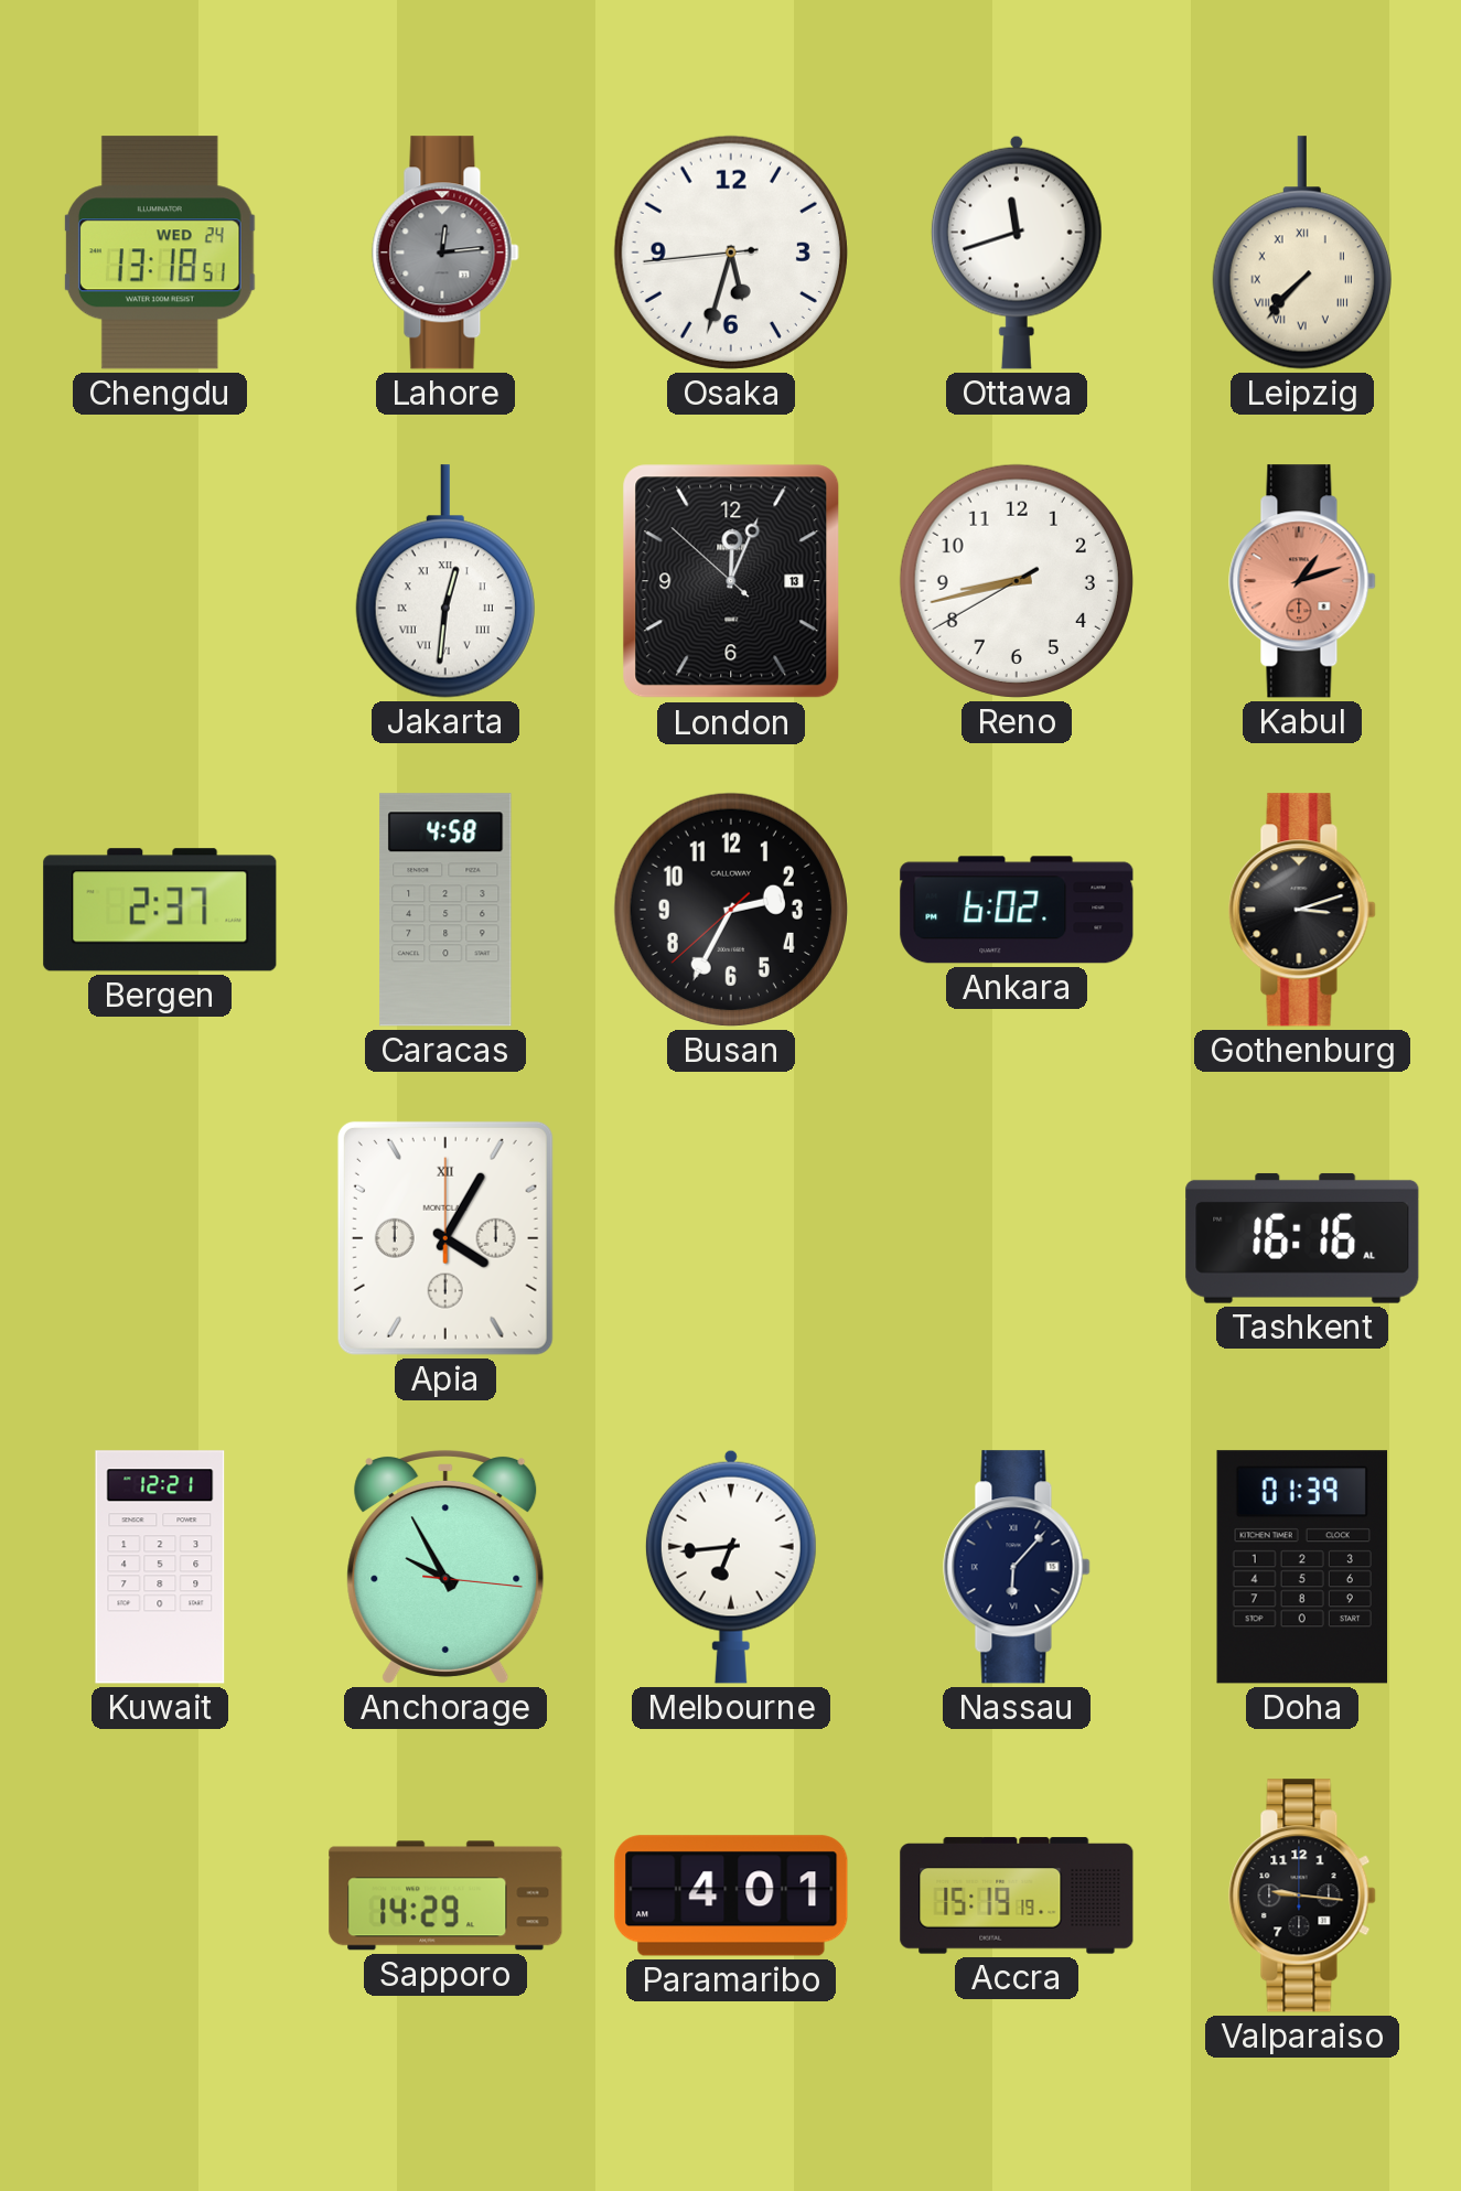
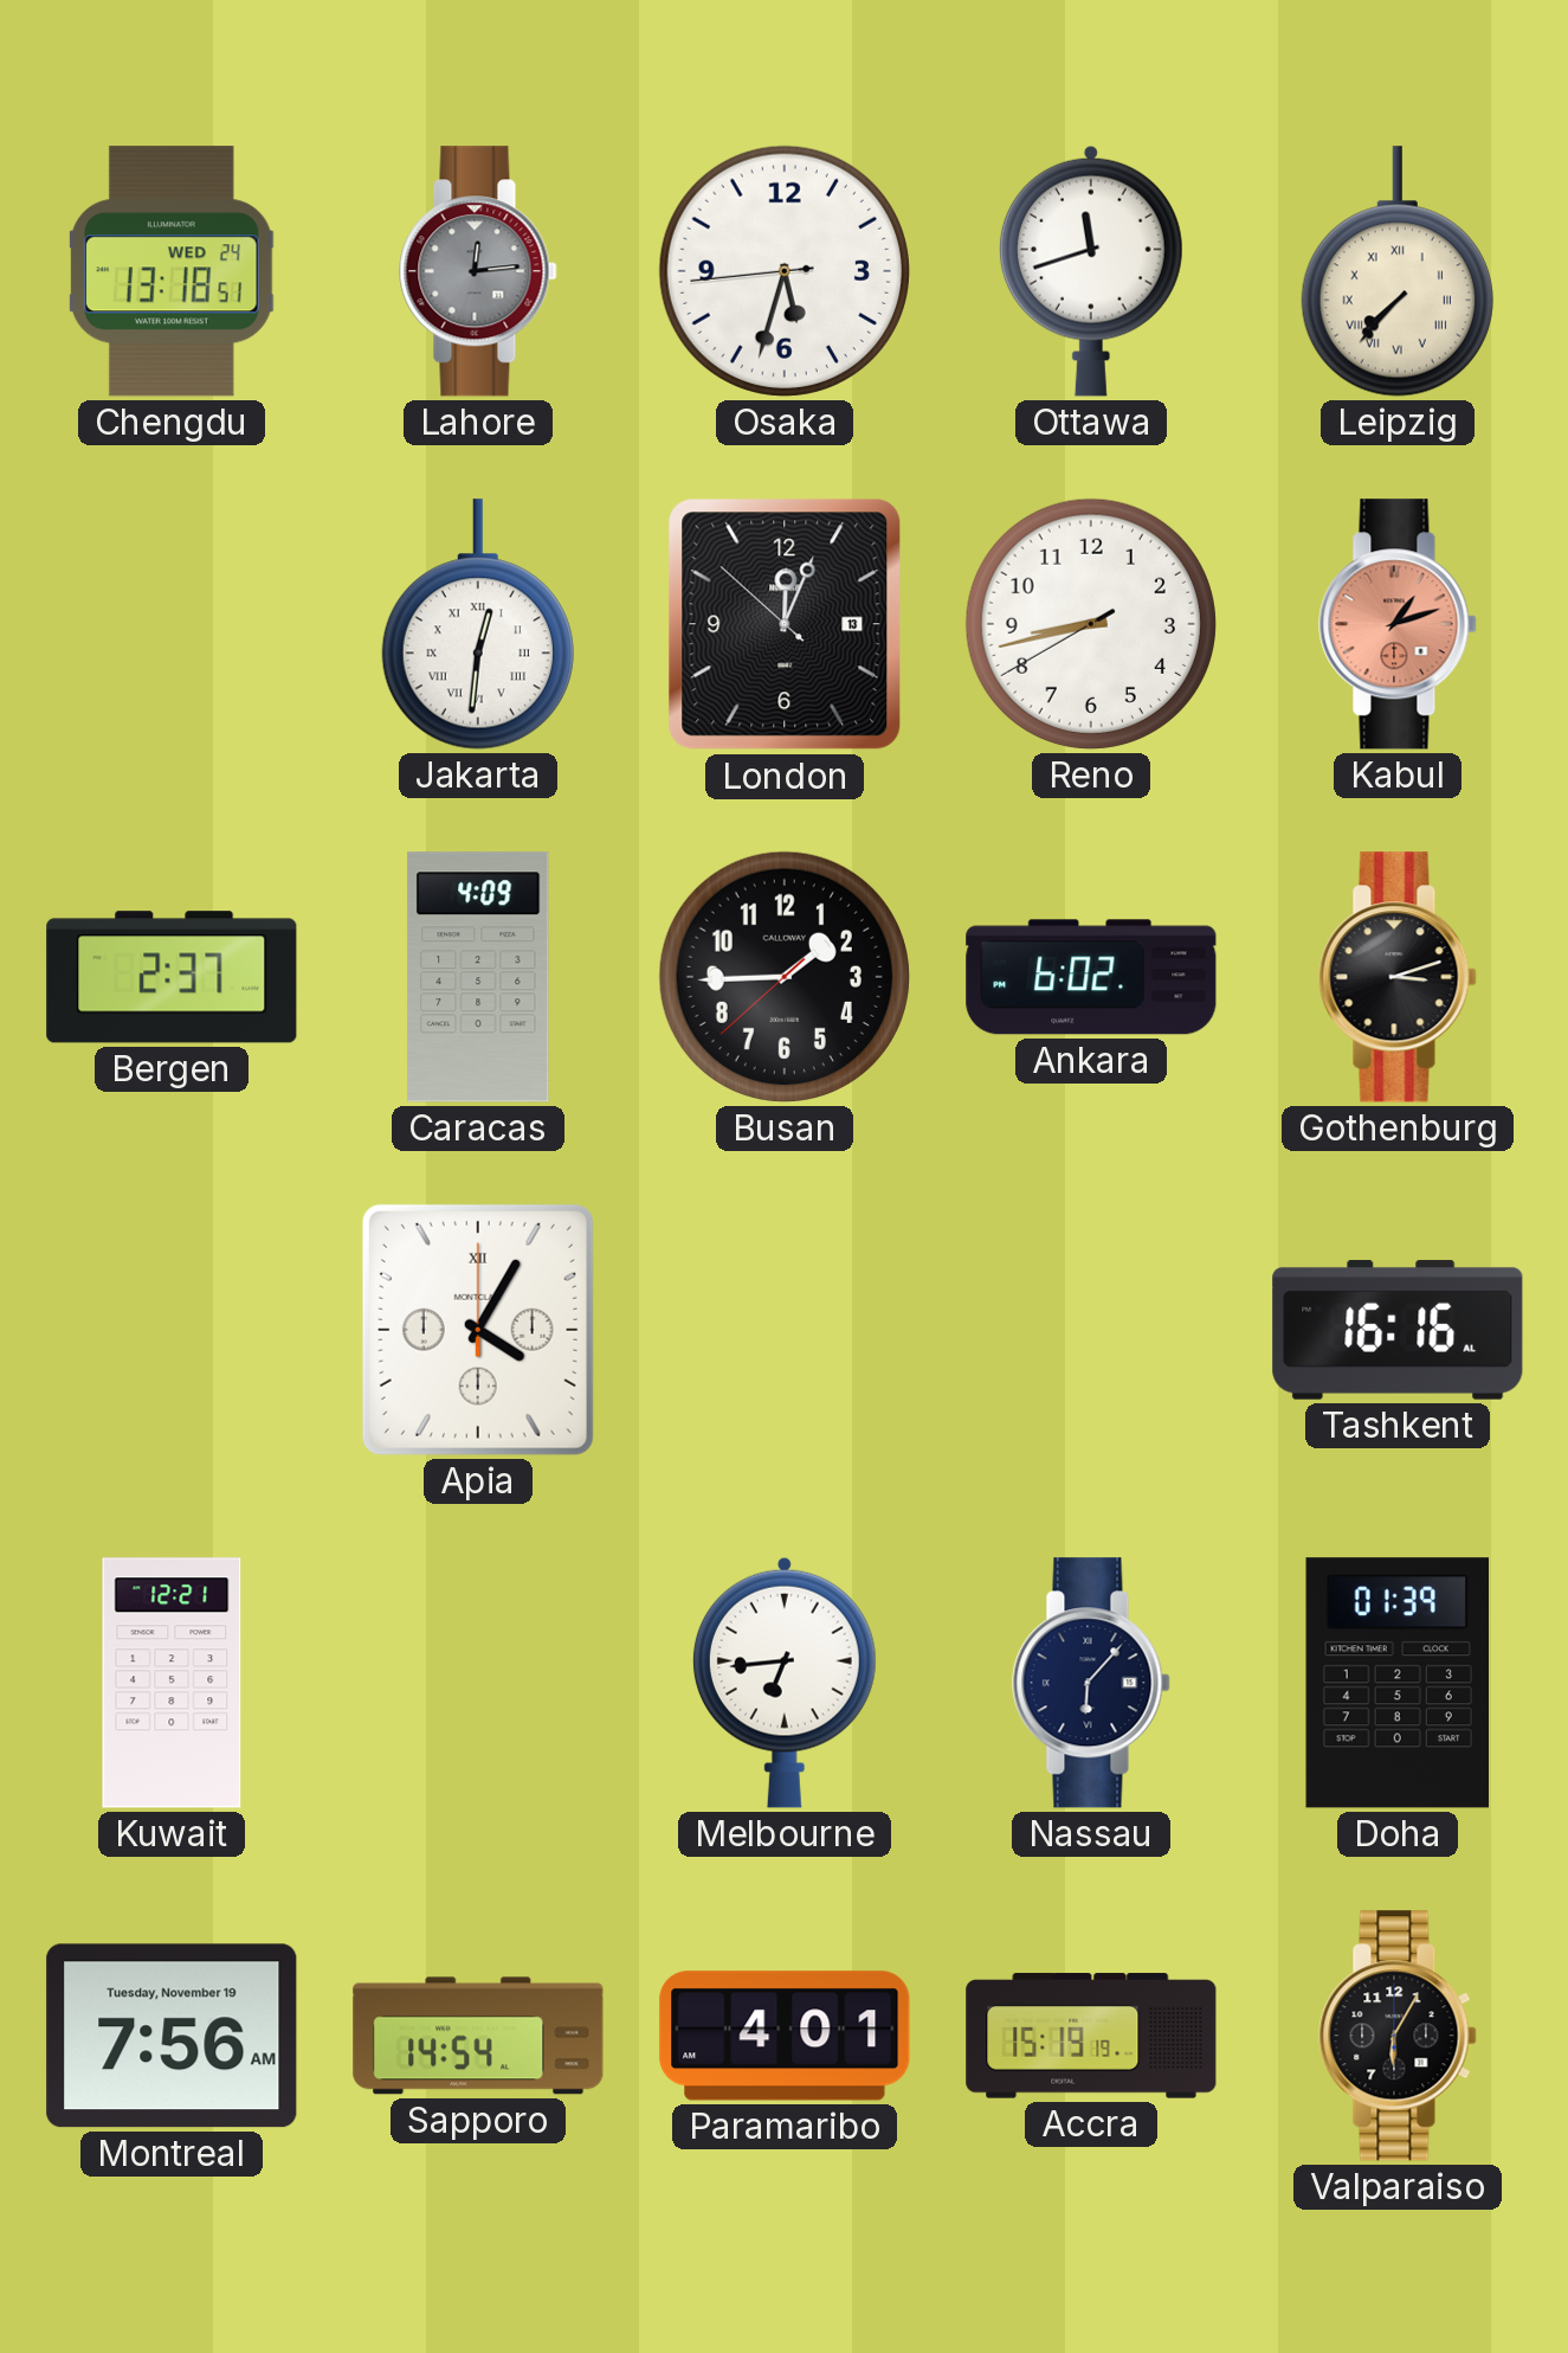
Caracas: 4:58 -> 4:09 (478, 977)
Busan: 2:34 -> 1:44 (785, 977)
Anchorage: 9:55 -> none (445, 1568)
Montreal: none -> 7:56 (172, 2036)
Sapporo: 14:29 -> 14:54 (478, 2036)
Valparaiso: 9:16 -> 6:05 (1398, 2036)
